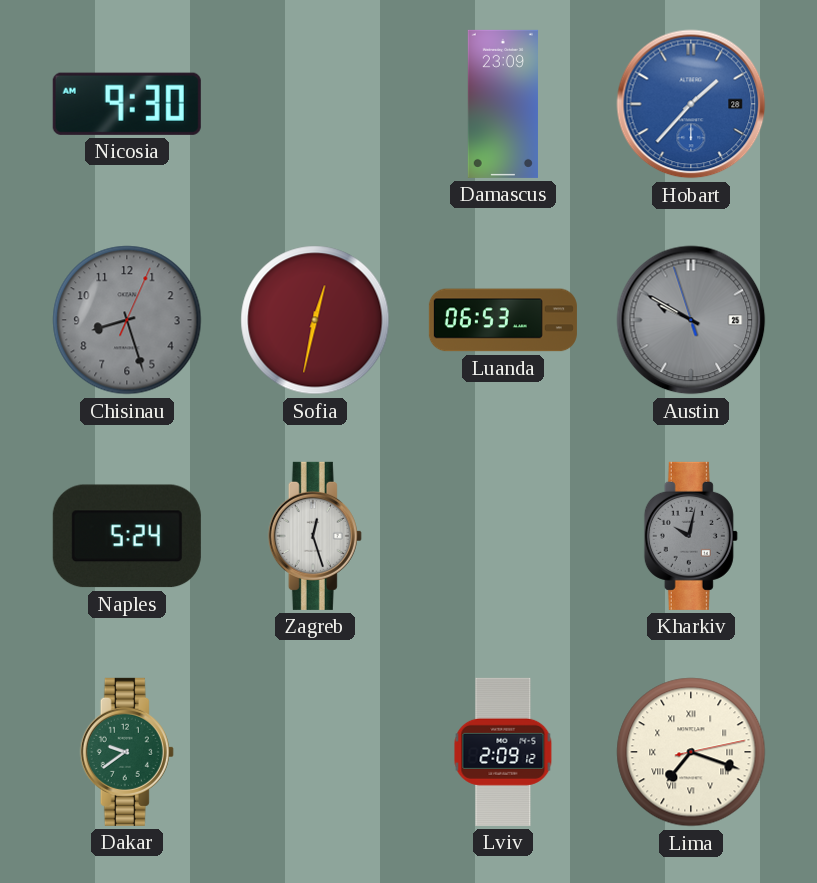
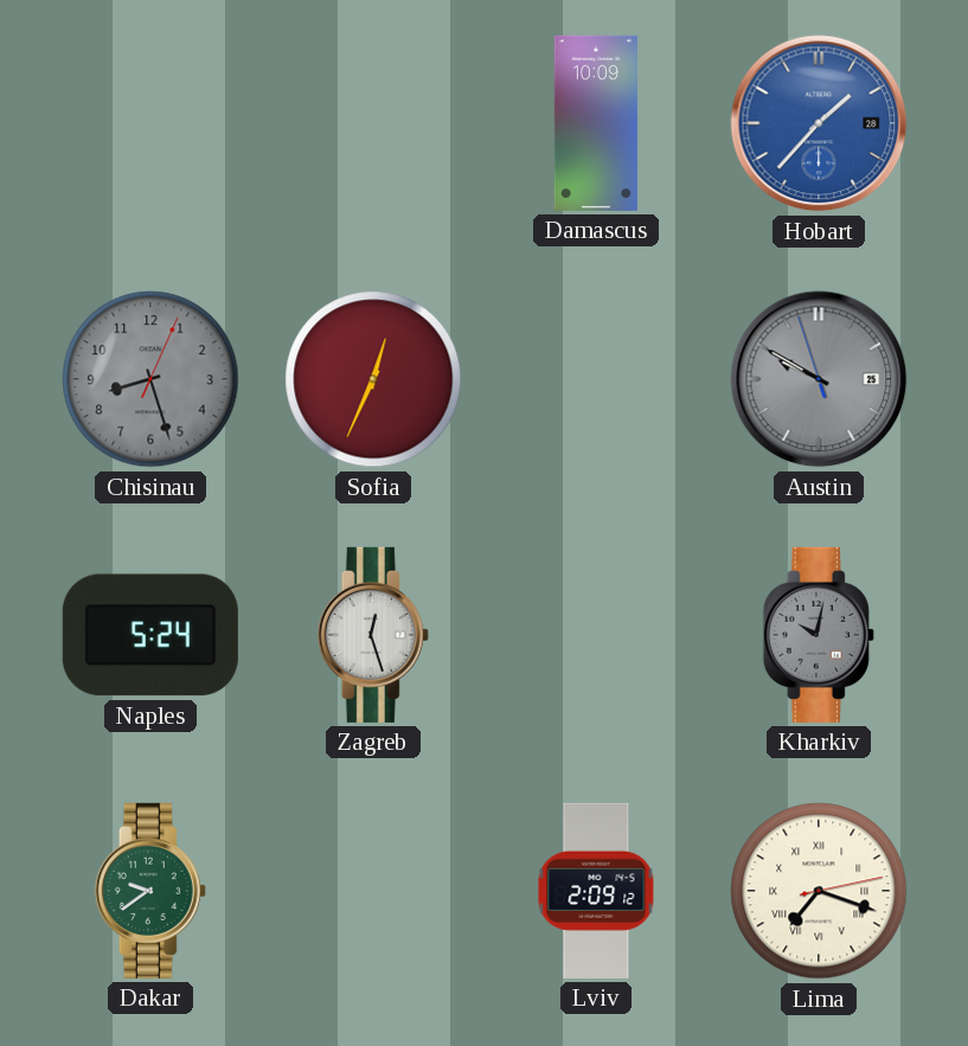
Nicosia: 9:30 -> none (127, 104)
Damascus: 23:09 -> 10:09 (596, 123)
Sofia: 12:32 -> 12:34 (373, 379)
Luanda: 06:53 -> none (503, 320)
